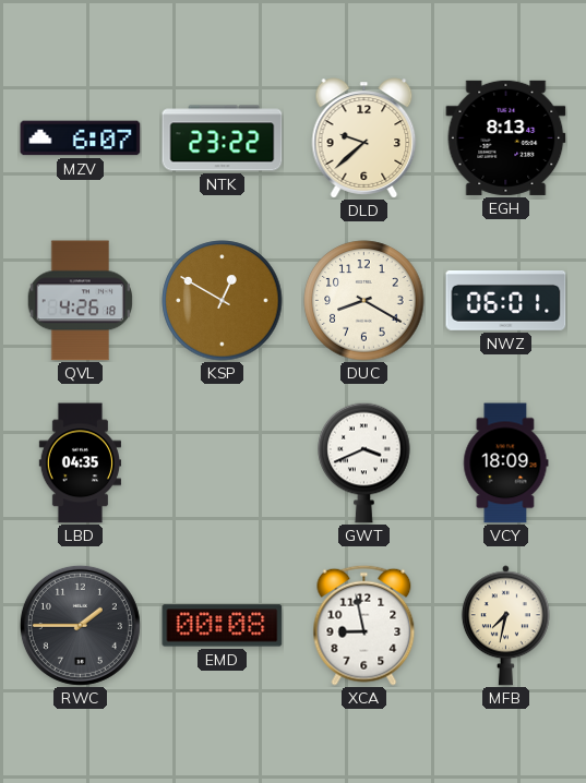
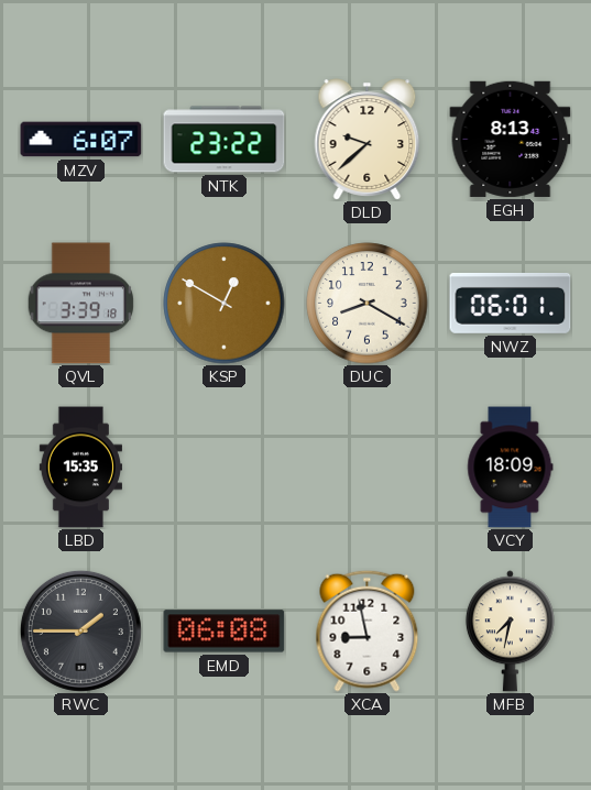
QVL: 4:26 -> 3:39 (81, 304)
LBD: 04:35 -> 15:35 (80, 468)
GWT: 3:41 -> none (364, 462)
EMD: 00:08 -> 06:08 (225, 632)
